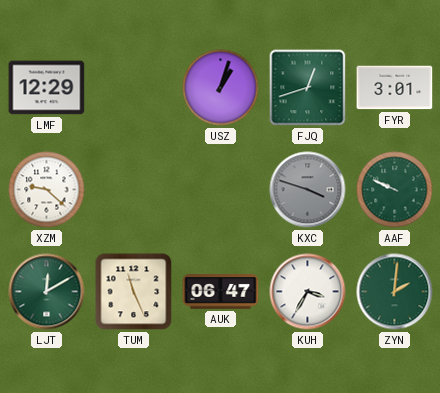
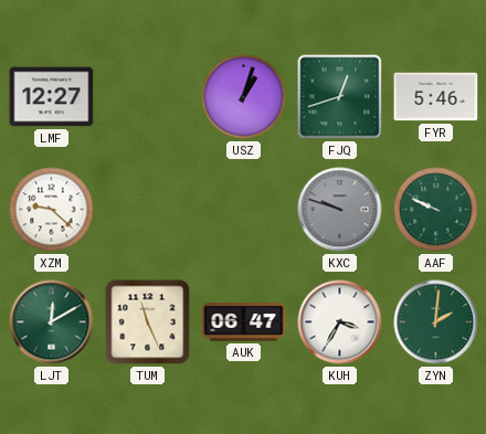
LMF: 12:29 -> 12:27 (52, 97)
FYR: 3:01 -> 5:46 (436, 97)
KXC: 3:48 -> 9:48 (340, 210)
